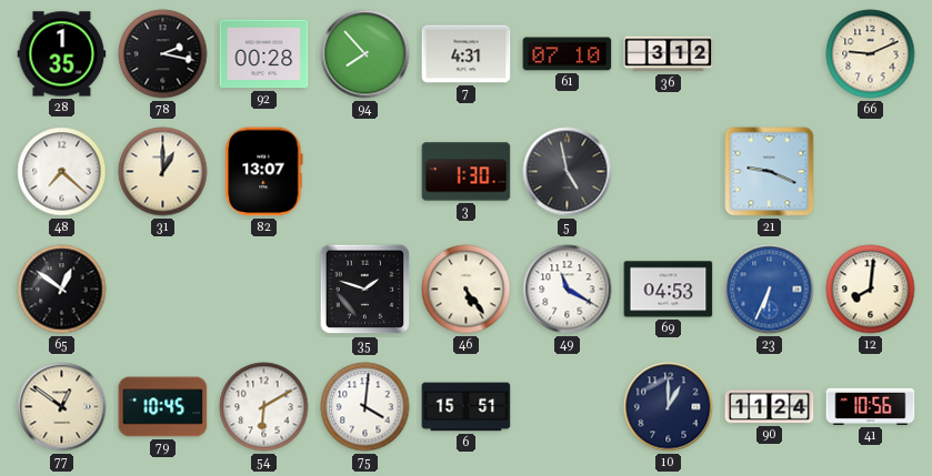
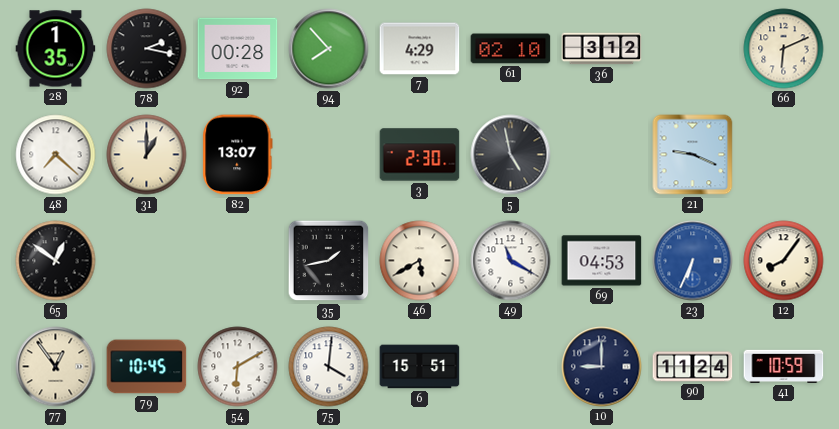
7: 4:31 -> 4:29 (420, 49)
61: 07:10 -> 02:10 (511, 49)
66: 9:11 -> 6:11 (784, 49)
3: 1:30 -> 2:30 (420, 155)
35: 1:48 -> 1:43 (329, 261)
46: 5:24 -> 5:40 (420, 261)
12: 8:01 -> 8:06 (784, 261)
77: 12:51 -> 12:54 (56, 367)
10: 1:00 -> 9:00 (602, 367)
41: 10:56 -> 10:59 (784, 366)
